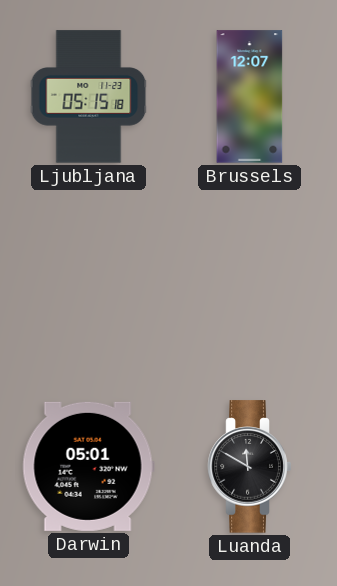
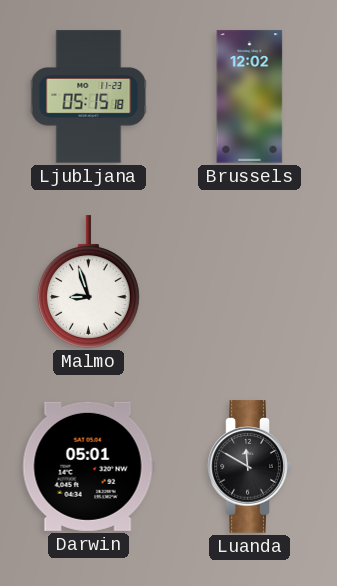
Brussels: 12:07 -> 12:02 (250, 97)
Malmo: none -> 8:57 (88, 282)
